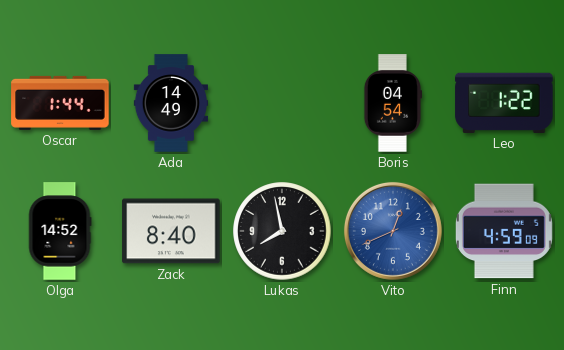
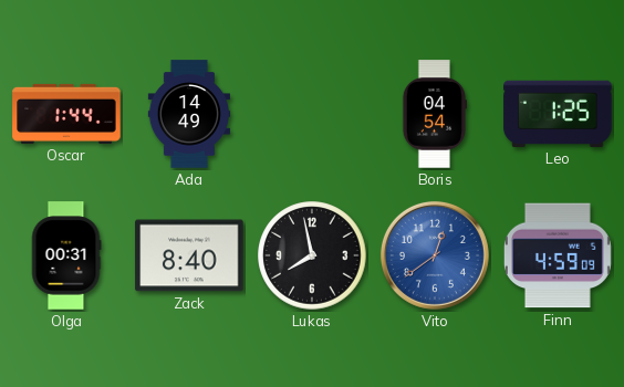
Leo: 1:22 -> 1:25 (558, 114)
Olga: 14:52 -> 00:31 (66, 255)
Vito: 12:41 -> 12:39 (435, 255)
